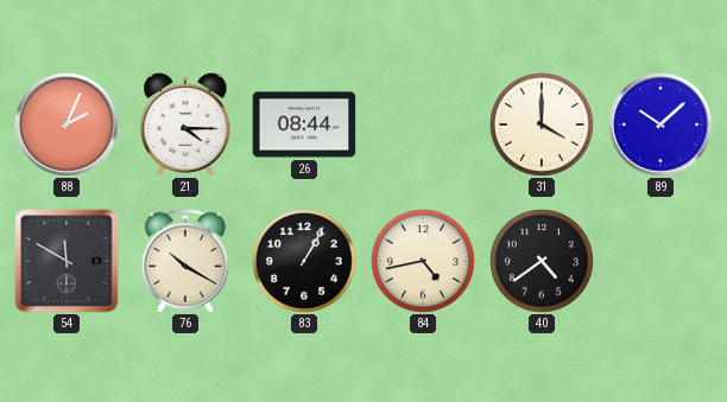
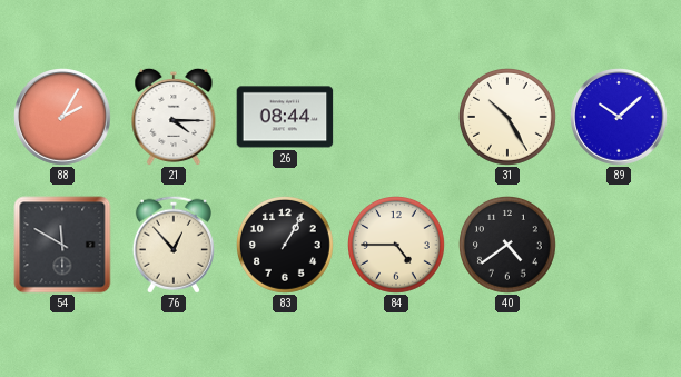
88: 2:04 -> 2:05 (63, 118)
31: 4:00 -> 10:25 (509, 118)
76: 10:20 -> 12:53 (174, 245)
84: 4:43 -> 4:45 (397, 246)
